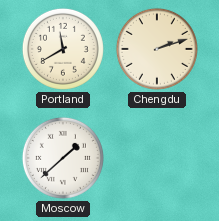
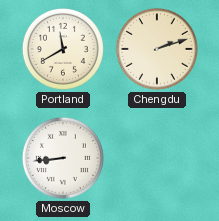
Moscow: 1:38 -> 8:44 (63, 158)
